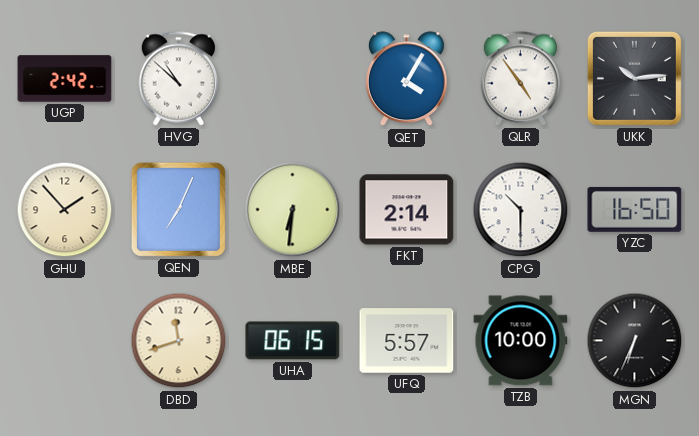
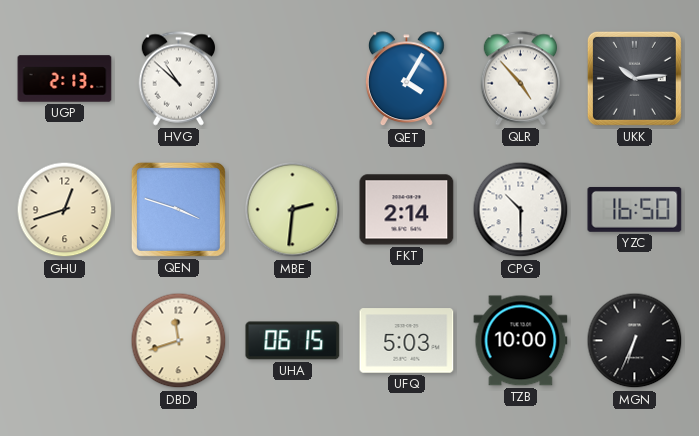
UGP: 2:42 -> 2:13 (65, 79)
QLR: 4:54 -> 4:53 (520, 79)
GHU: 1:53 -> 12:42 (65, 210)
QEN: 7:04 -> 3:48 (178, 209)
MBE: 6:31 -> 2:31 (293, 210)
UFQ: 5:57 -> 5:03 (407, 341)
